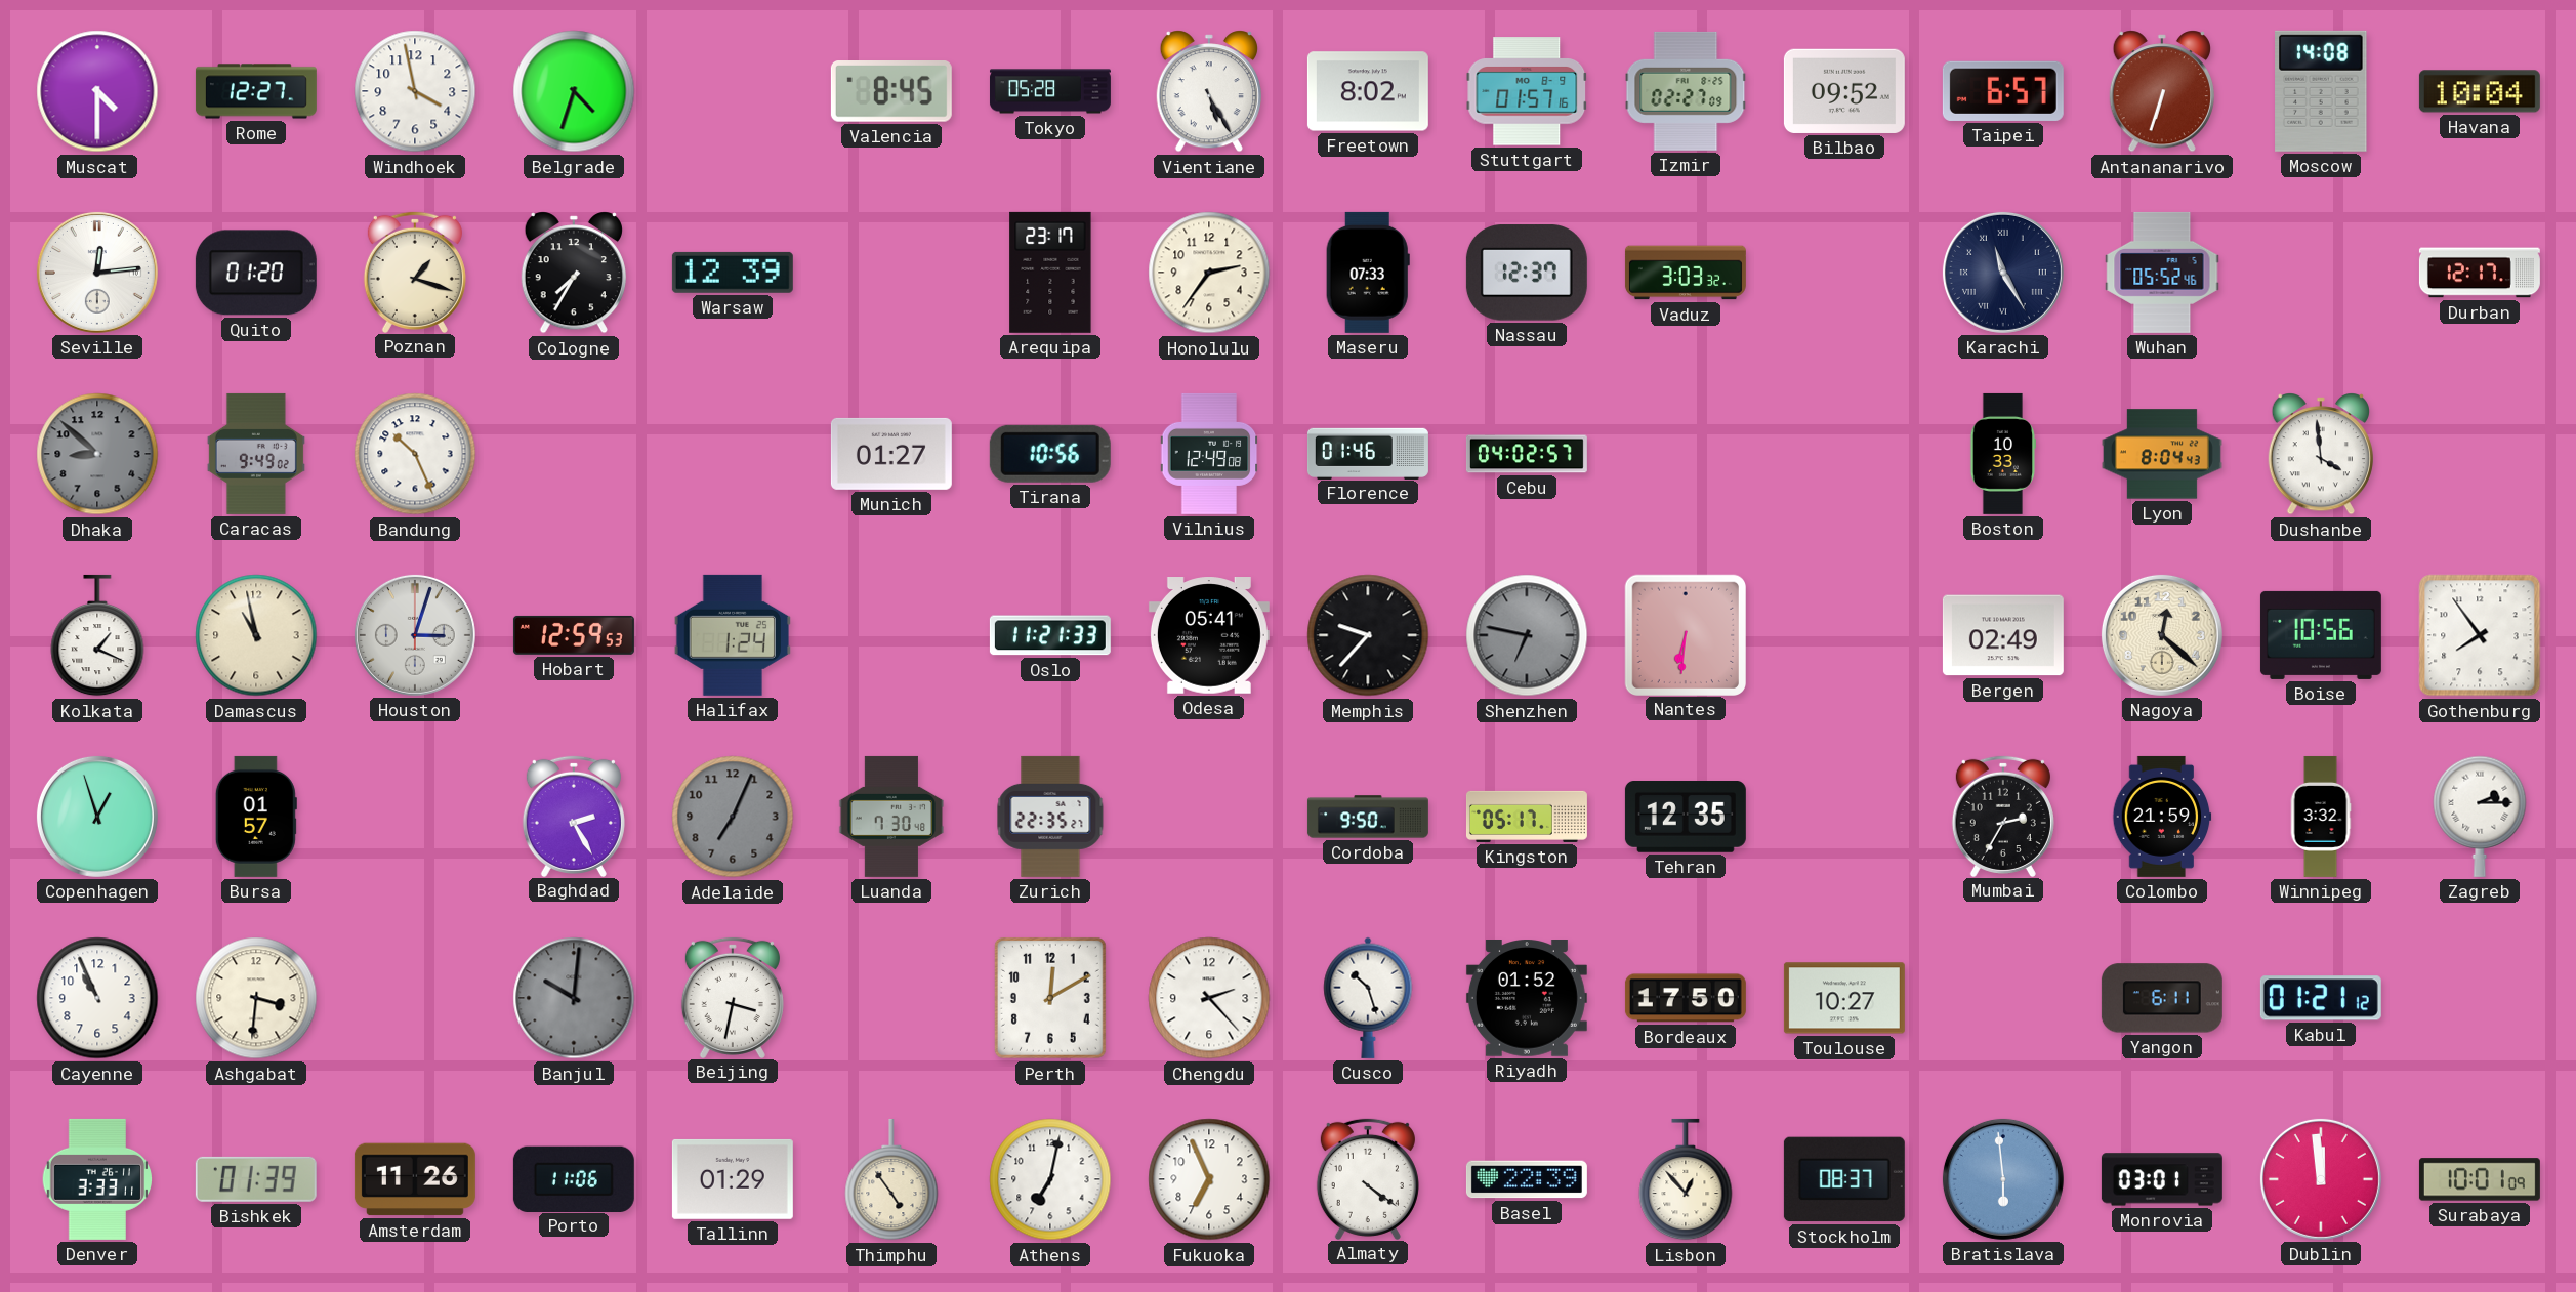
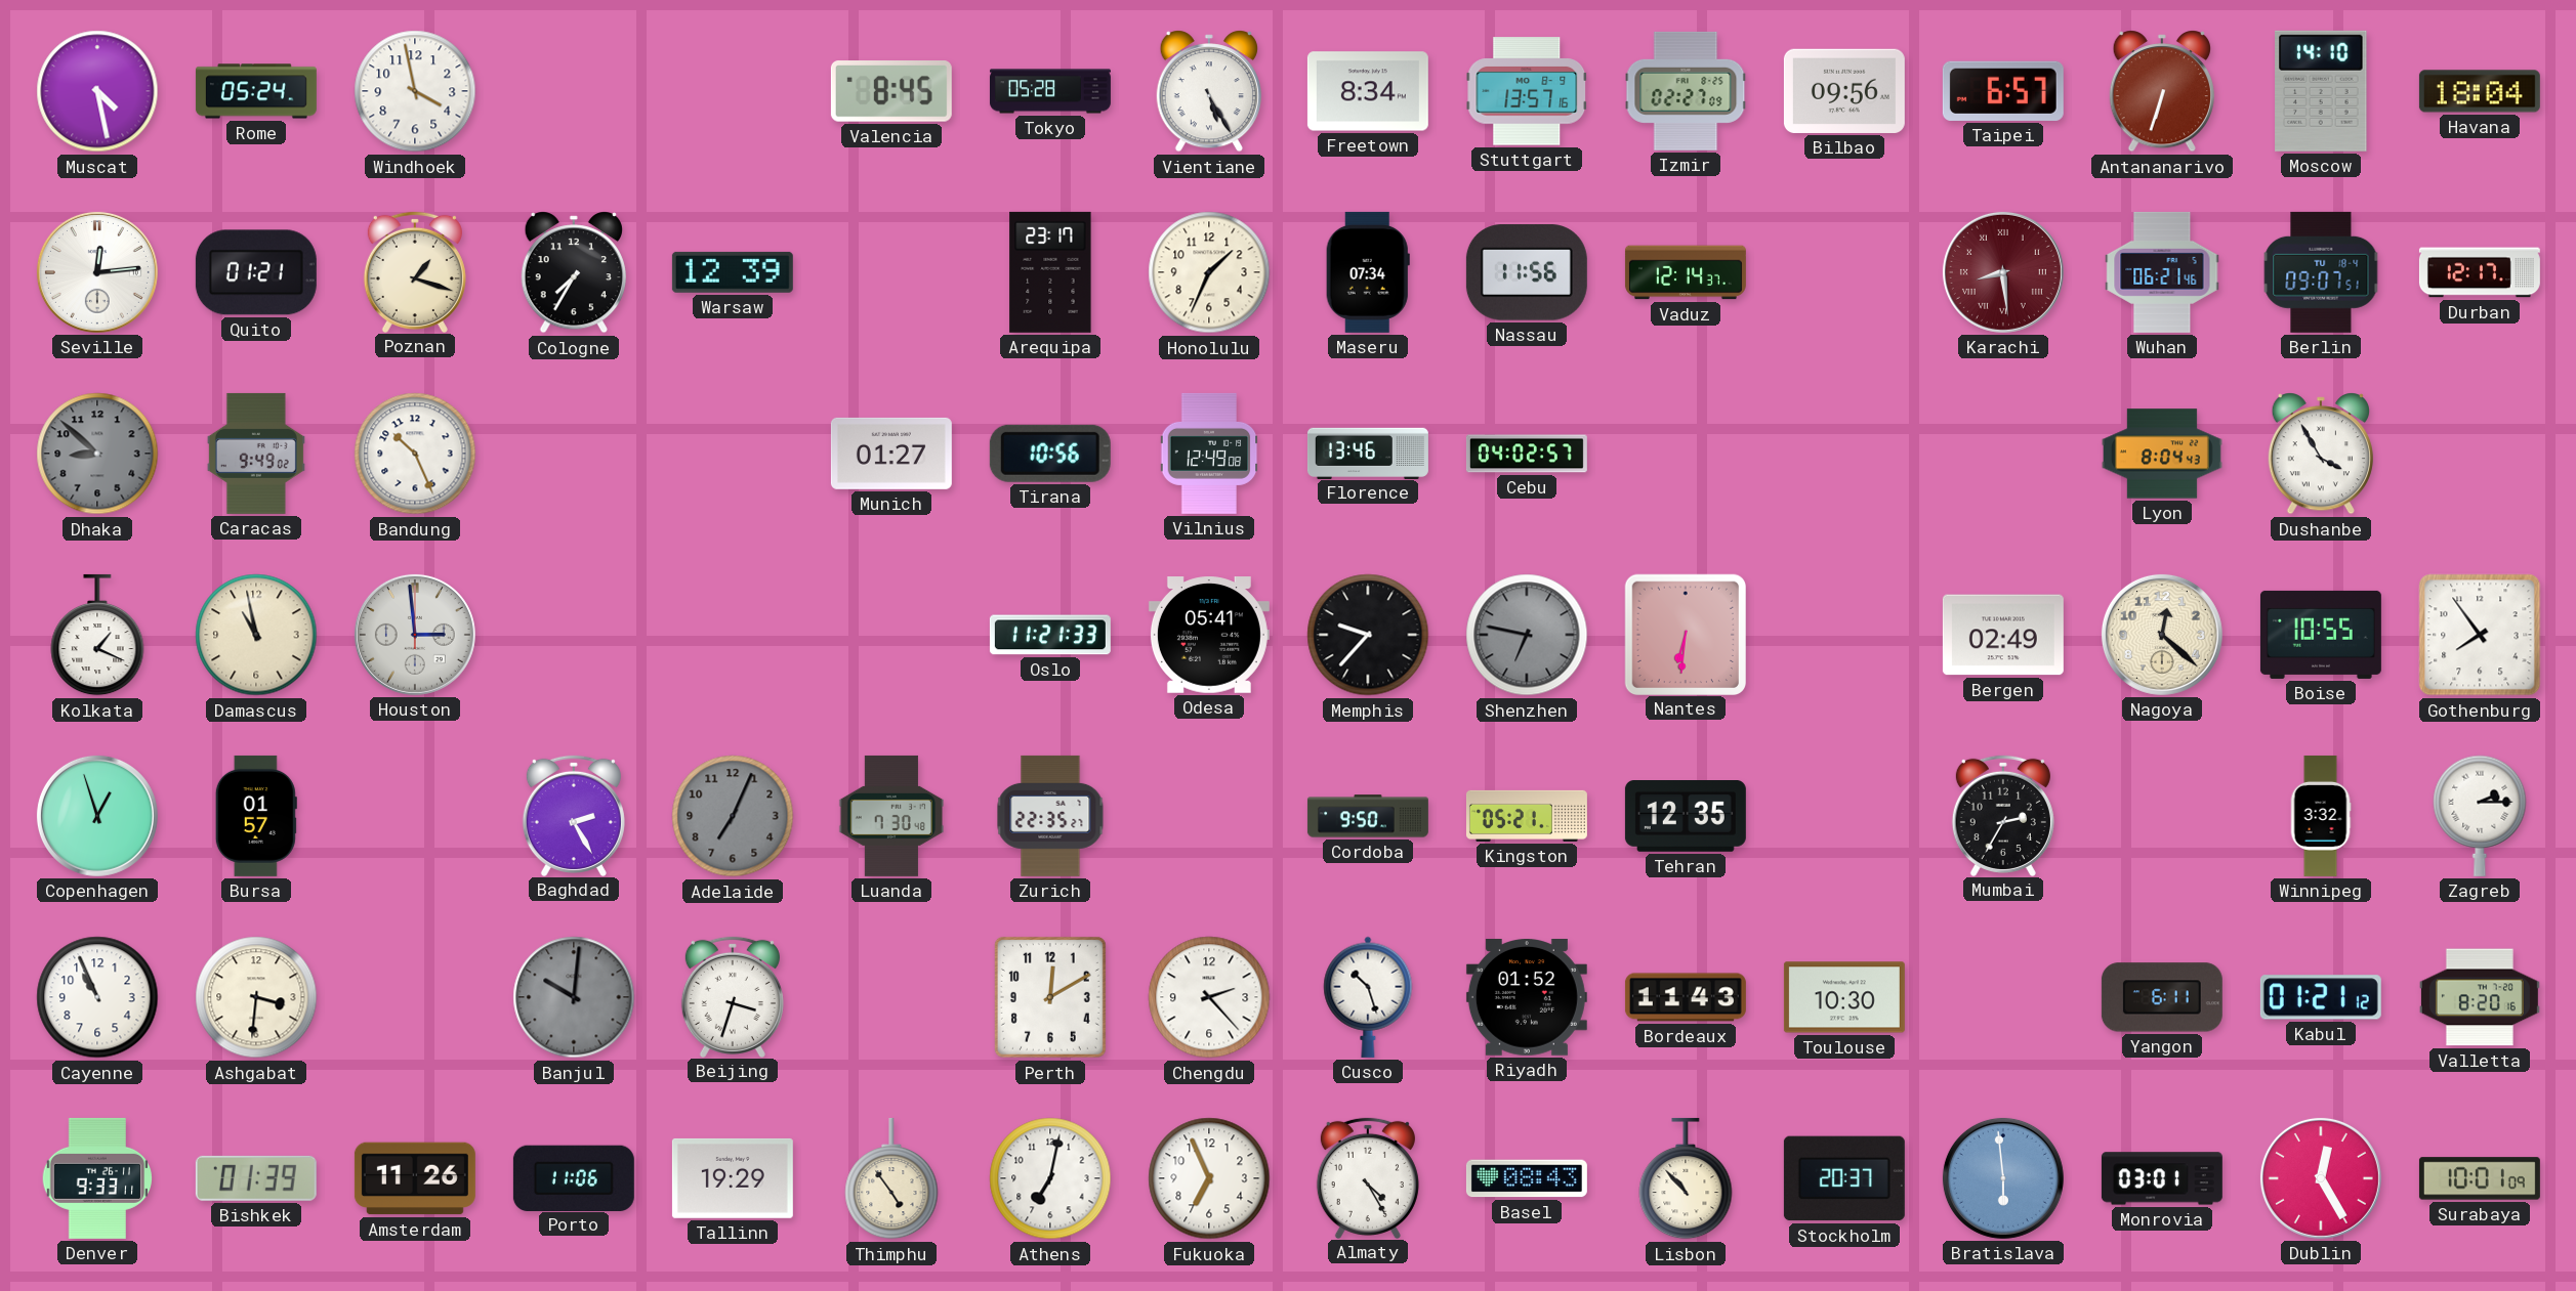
Muscat: 4:30 -> 4:28 (97, 91)
Rome: 12:27 -> 05:24 (256, 91)
Belgrade: 4:33 -> none (574, 91)
Freetown: 8:02 -> 8:34 (1368, 91)
Stuttgart: 01:57 -> 13:57 (1527, 91)
Bilbao: 09:52 -> 09:56 (1844, 91)
Moscow: 14:08 -> 14:10 (2321, 91)
Havana: 10:04 -> 18:04 (2480, 91)
Quito: 01:20 -> 01:21 (256, 272)
Honolulu: 2:36 -> 1:34 (1209, 272)
Maseru: 07:33 -> 07:34 (1368, 272)
Nassau: 12:37 -> 11:56 (1527, 272)
Vaduz: 3:03 -> 12:14 (1686, 272)
Karachi: 11:25 -> 8:29 (2003, 272)
Karachi dial: navy -> burgundy (2003, 272)
Wuhan: 05:52 -> 06:21 (2162, 272)
Berlin: none -> 09:07 (2321, 272)
Florence: 01:46 -> 13:46 (1368, 453)
Boston: 10:33 -> none (2002, 454)
Dushanbe: 3:59 -> 3:55 (2321, 454)
Houston: 3:03 -> 2:59 (415, 635)
Hobart: 12:59 -> none (574, 635)
Halifax: 1:24 -> none (732, 635)
Boise: 10:56 -> 10:55 (2321, 635)
Kingston: 05:17 -> 05:21 (1527, 816)
Colombo: 21:59 -> none (2162, 817)
Beijing: 3:32 -> 3:33 (733, 996)
Bordeaux: 17:50 -> 11:43 (1686, 997)
Toulouse: 10:27 -> 10:30 (1844, 997)
Valletta: none -> 8:20 (2480, 997)
Denver: 3:33 -> 9:33 (96, 1178)
Tallinn: 01:29 -> 19:29 (733, 1178)
Almaty: 4:21 -> 4:25 (1368, 1177)
Basel: 22:39 -> 08:43 (1527, 1178)
Lisbon: 12:53 -> 10:53 (1686, 1178)
Stockholm: 08:37 -> 20:37 (1844, 1178)
Dublin: 11:59 -> 12:25 (2321, 1178)
